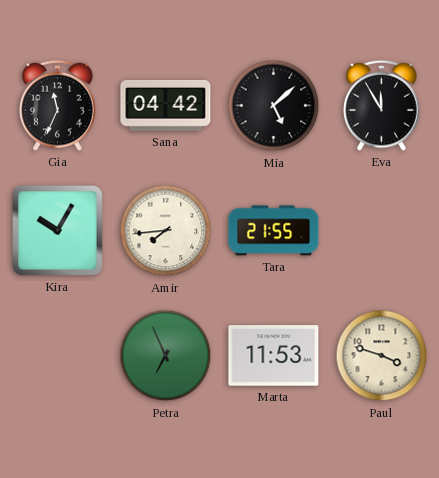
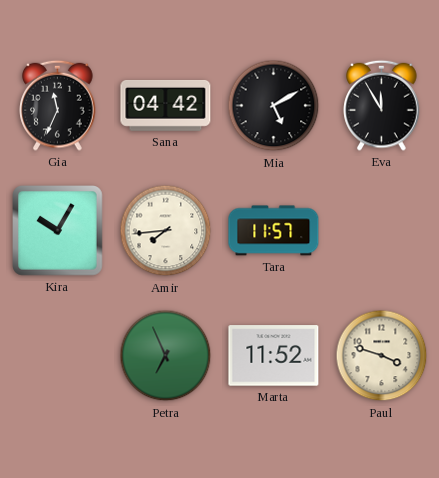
Mia: 5:08 -> 5:10 (274, 106)
Tara: 21:55 -> 11:57 (274, 231)
Marta: 11:53 -> 11:52 (274, 356)
